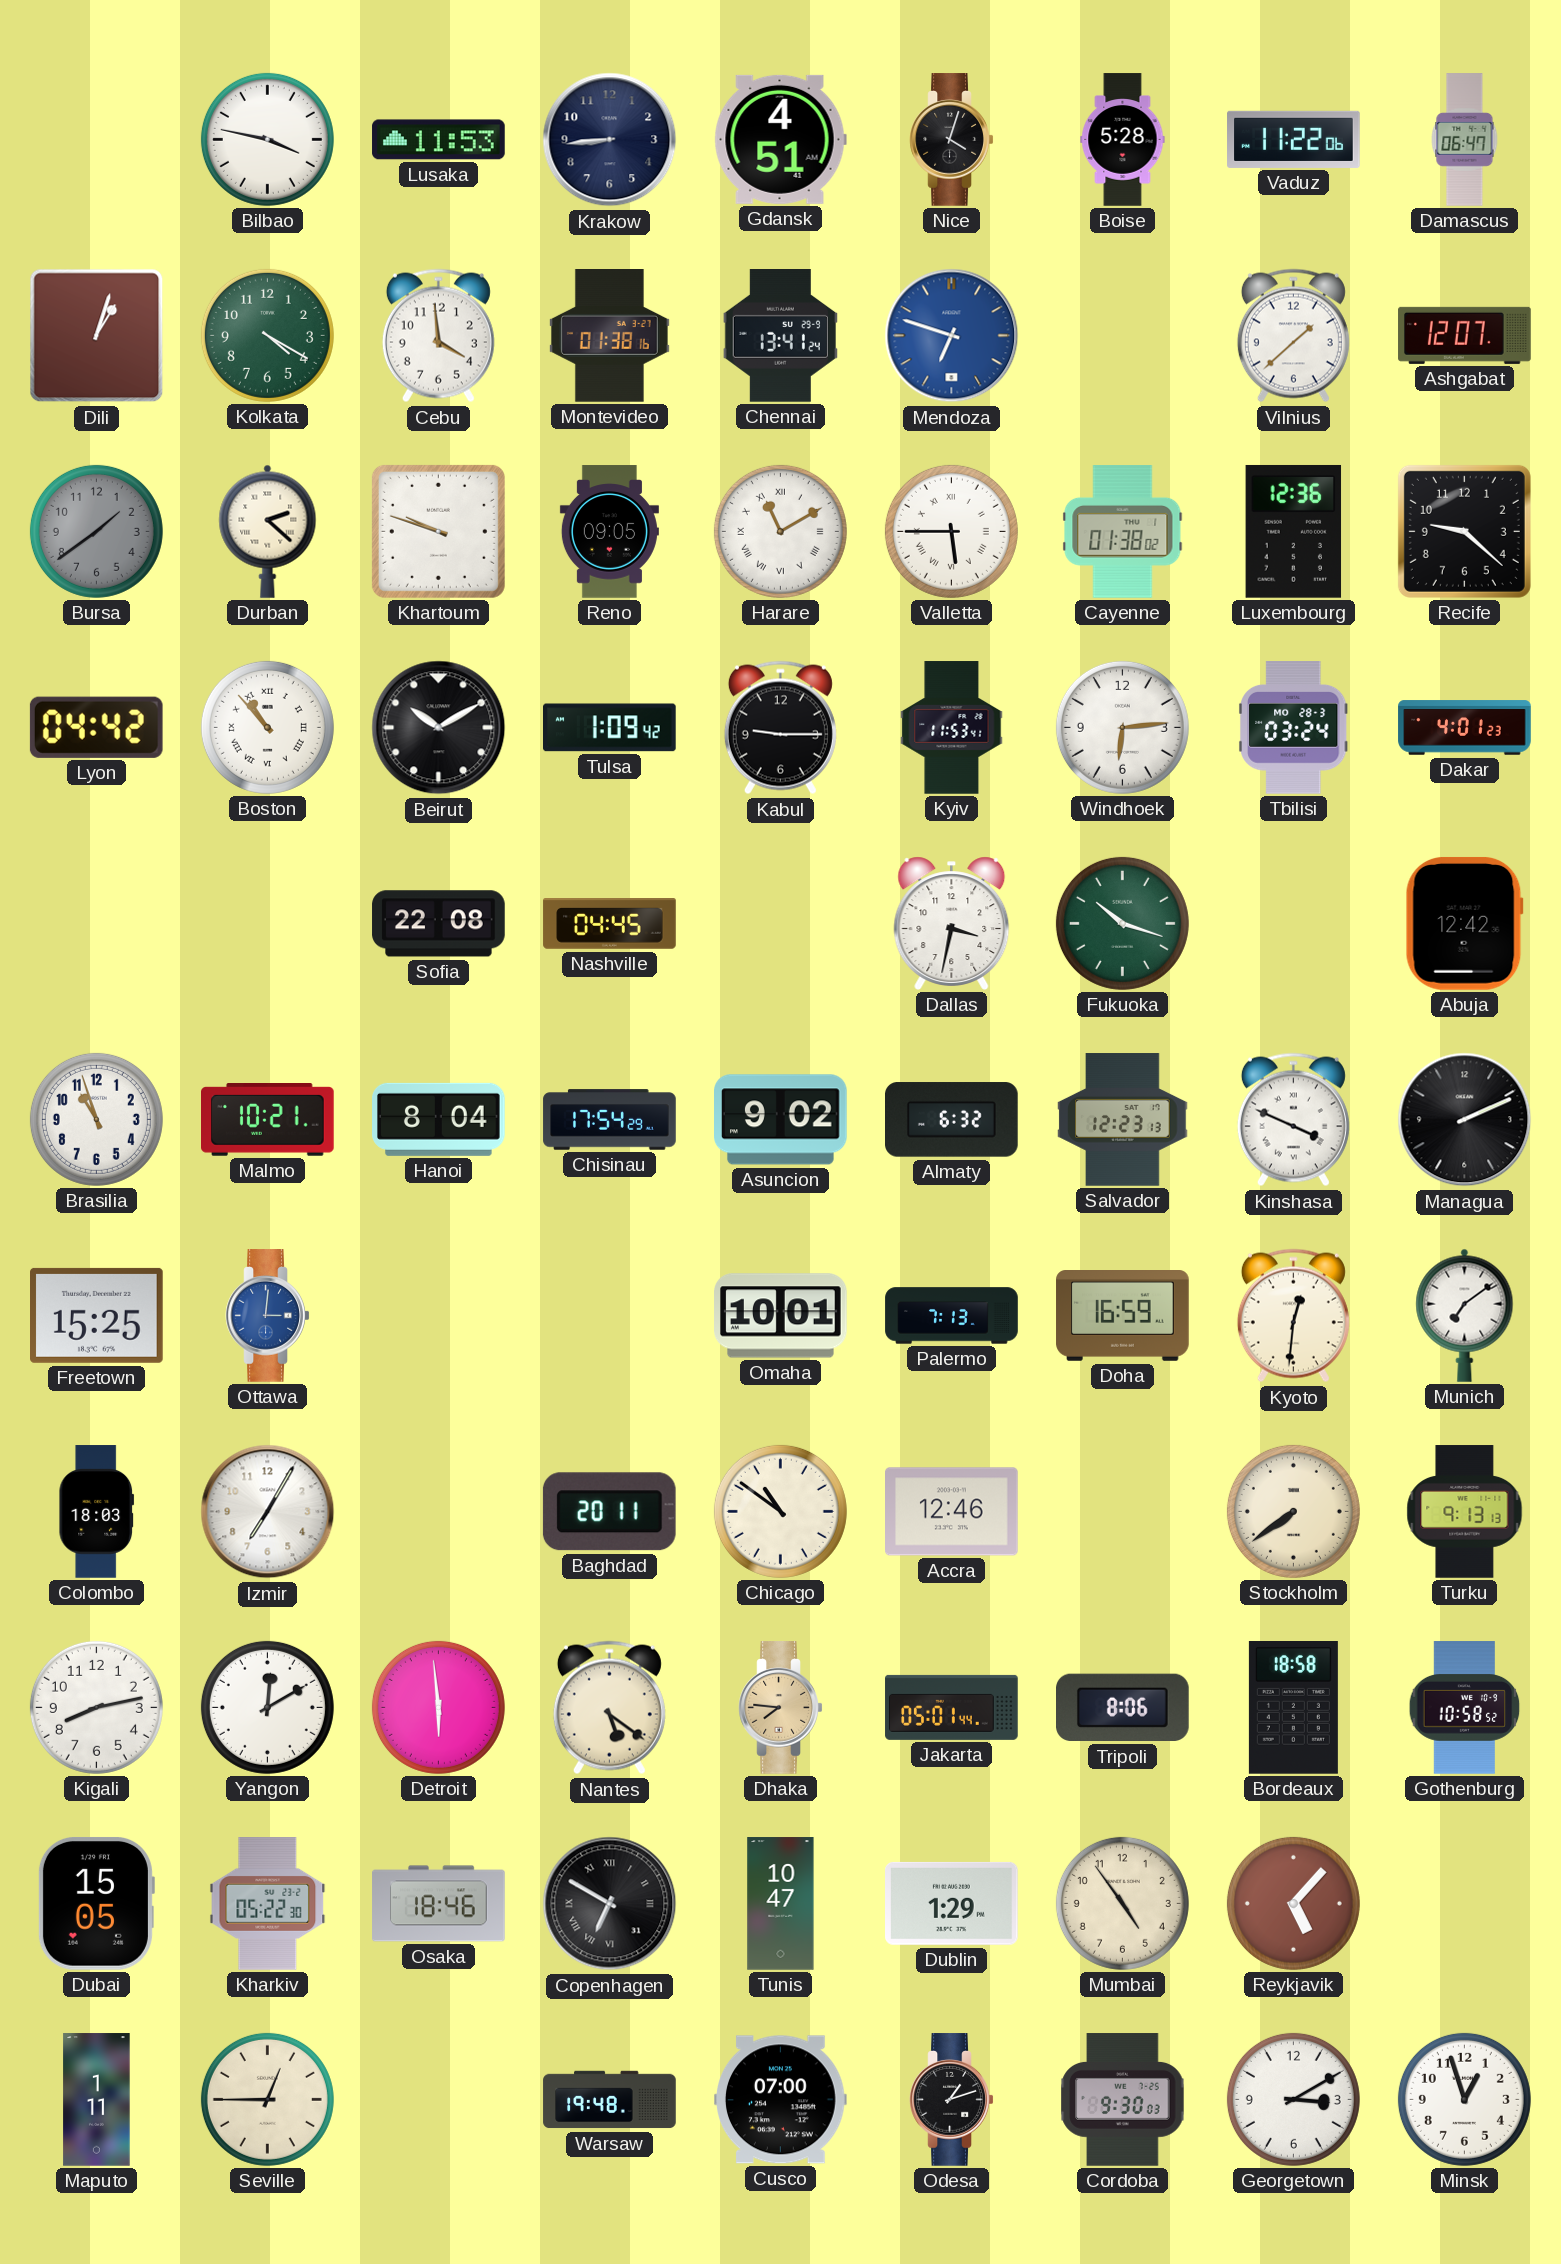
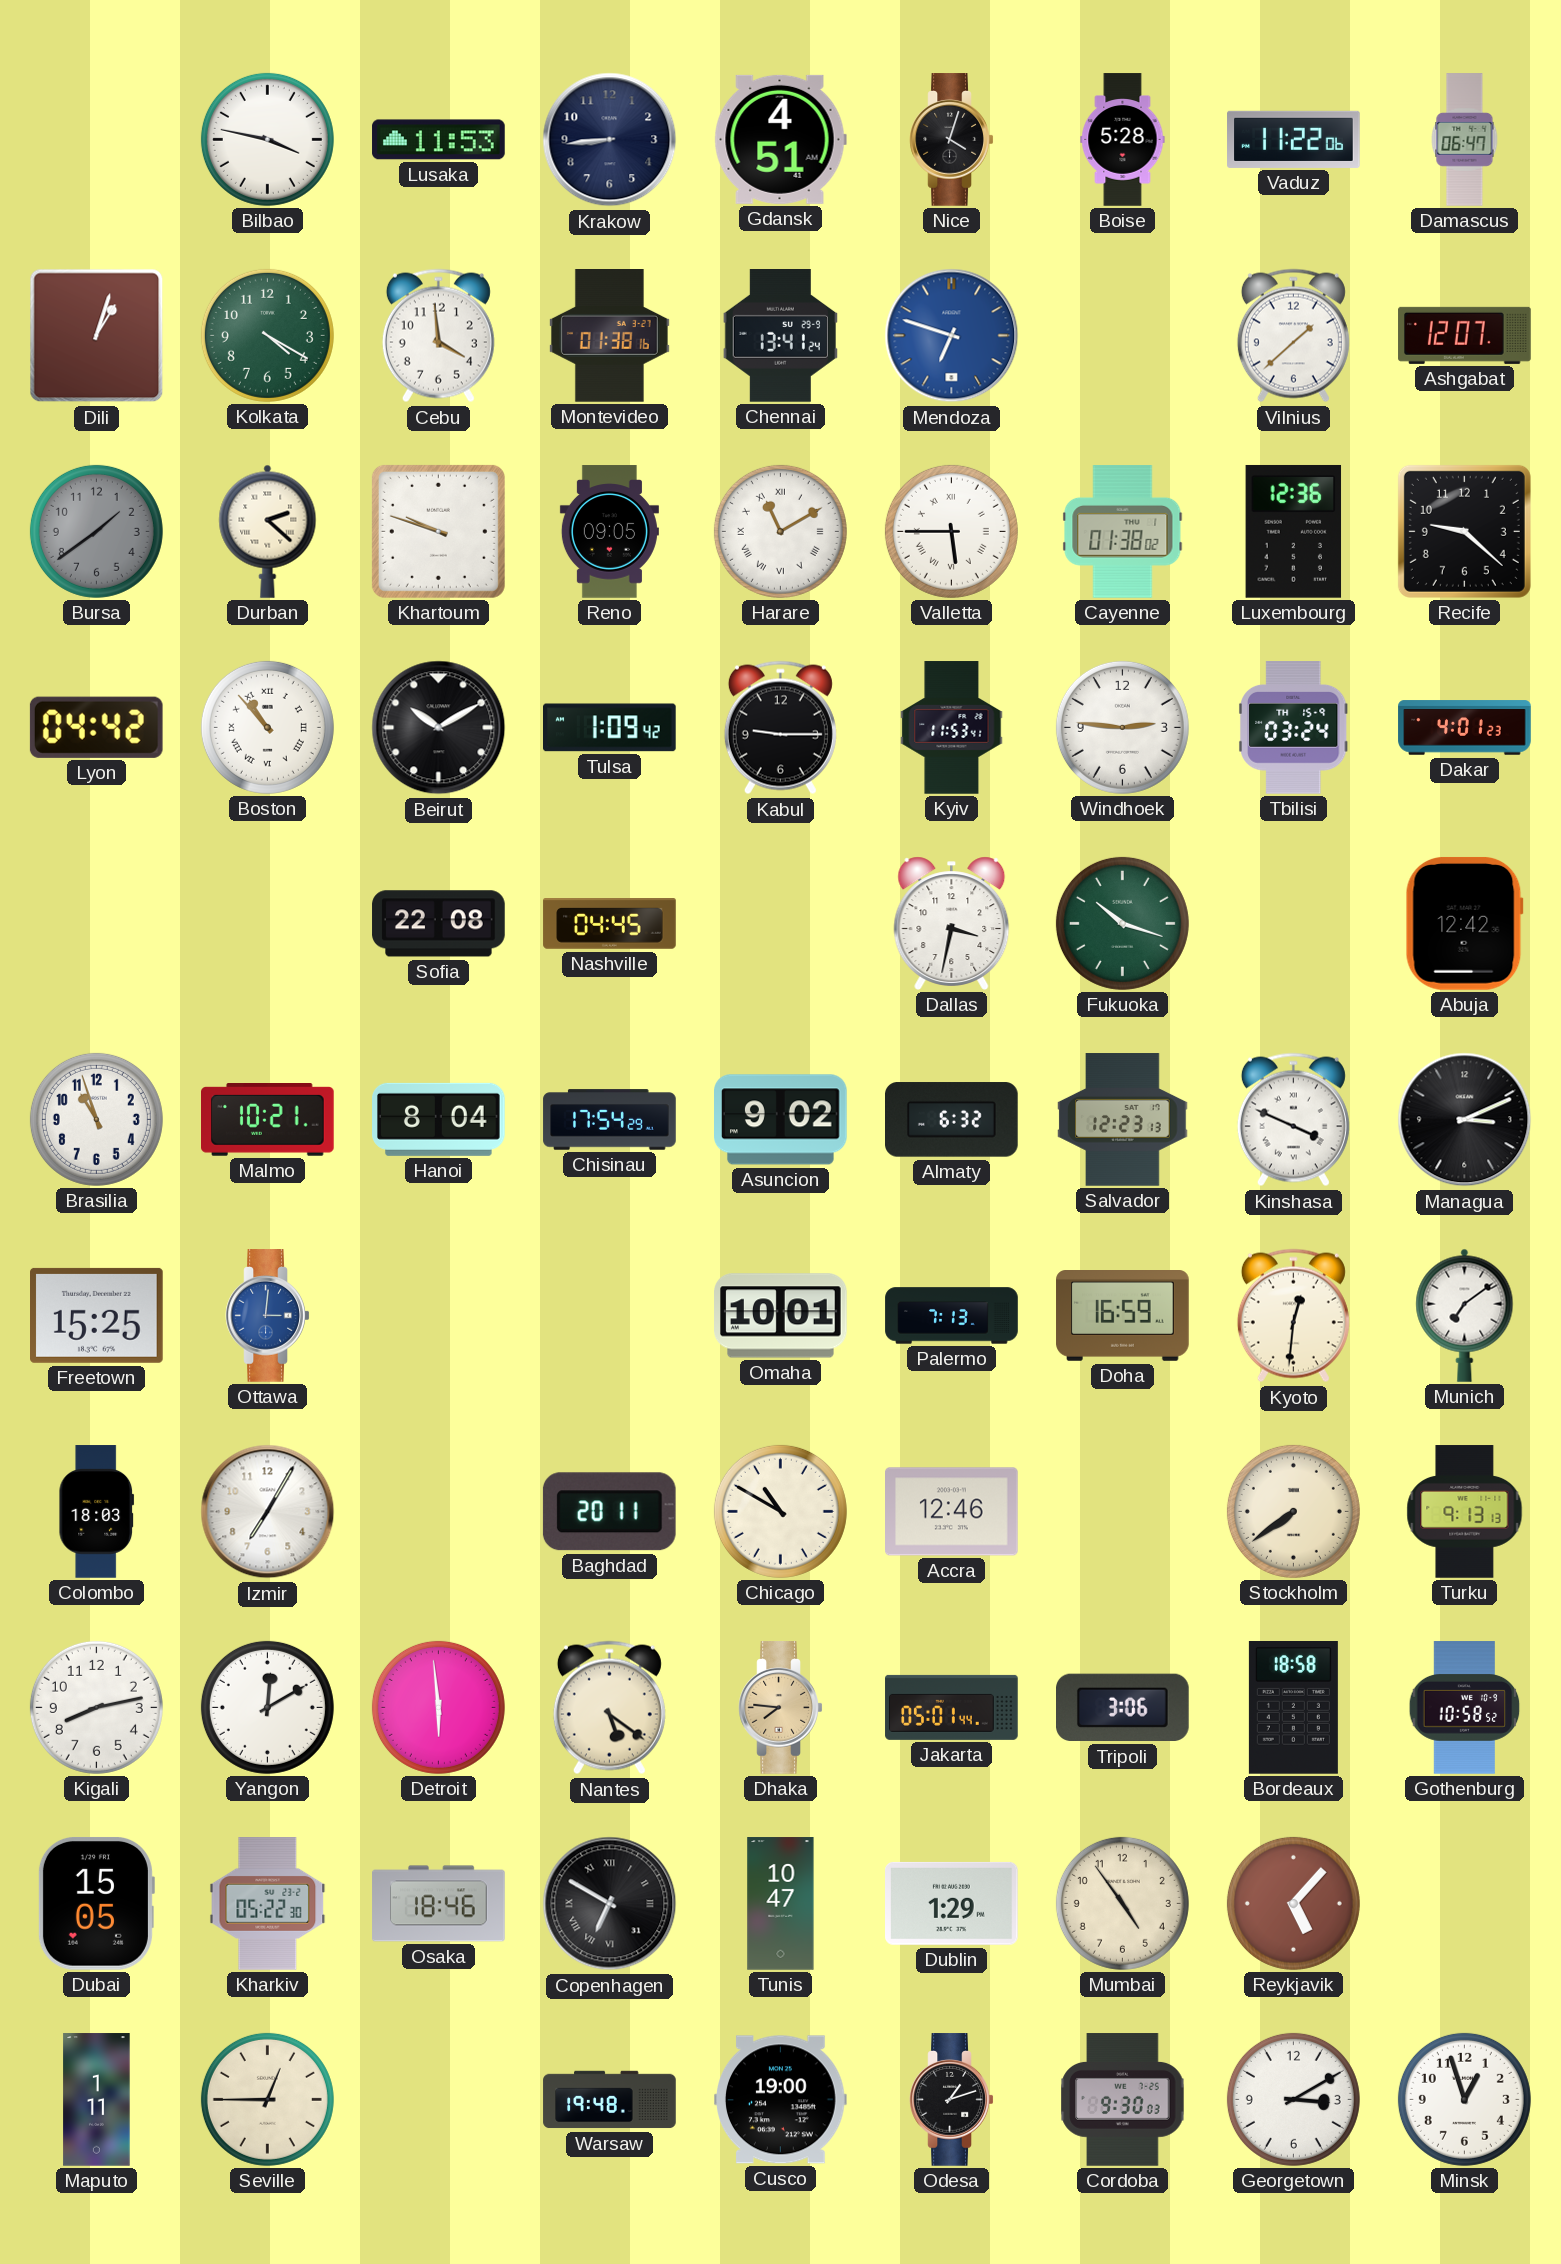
Windhoek: 6:14 -> 2:46 (1122, 727)
Tbilisi date: MO 28-3 -> TH 15-9 (1293, 728)
Managua: 2:11 -> 3:11 (1465, 1120)
Chicago: 10:51 -> 10:50 (780, 1511)
Tripoli: 8:06 -> 3:06 (1123, 1708)
Cusco: 07:00 -> 19:00 (781, 2100)
